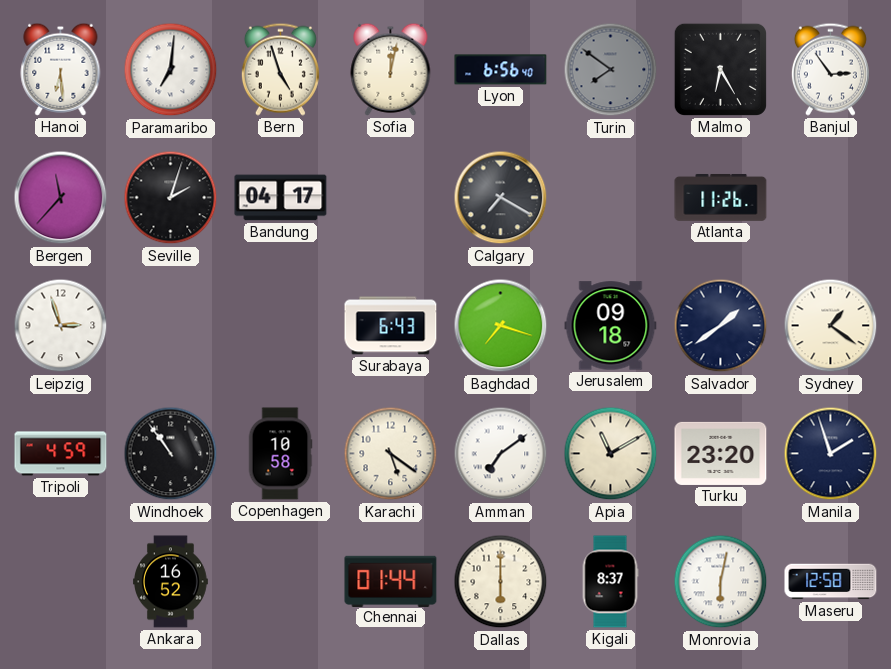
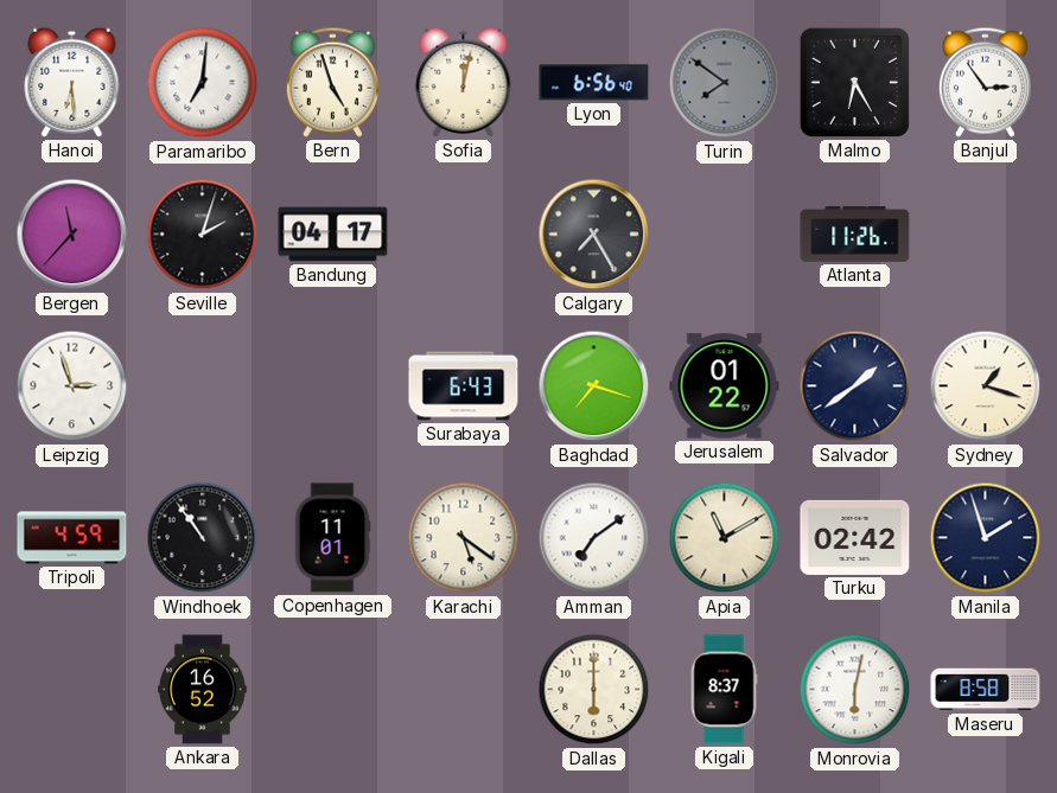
Calgary: 7:20 -> 7:25 (594, 235)
Jerusalem: 09:18 -> 01:22 (725, 386)
Sydney: 1:21 -> 1:18 (986, 386)
Copenhagen: 10:58 -> 11:01 (332, 538)
Turku: 23:20 -> 02:42 (855, 537)
Chennai: 01:44 -> none (391, 581)
Maseru: 12:58 -> 8:58 (986, 690)
